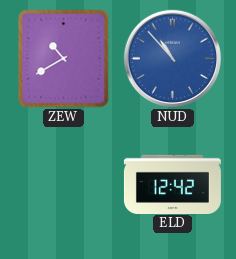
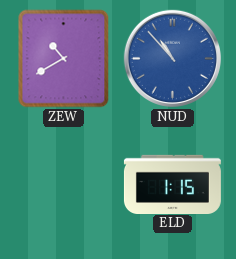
ELD: 12:42 -> 1:15 (172, 184)
